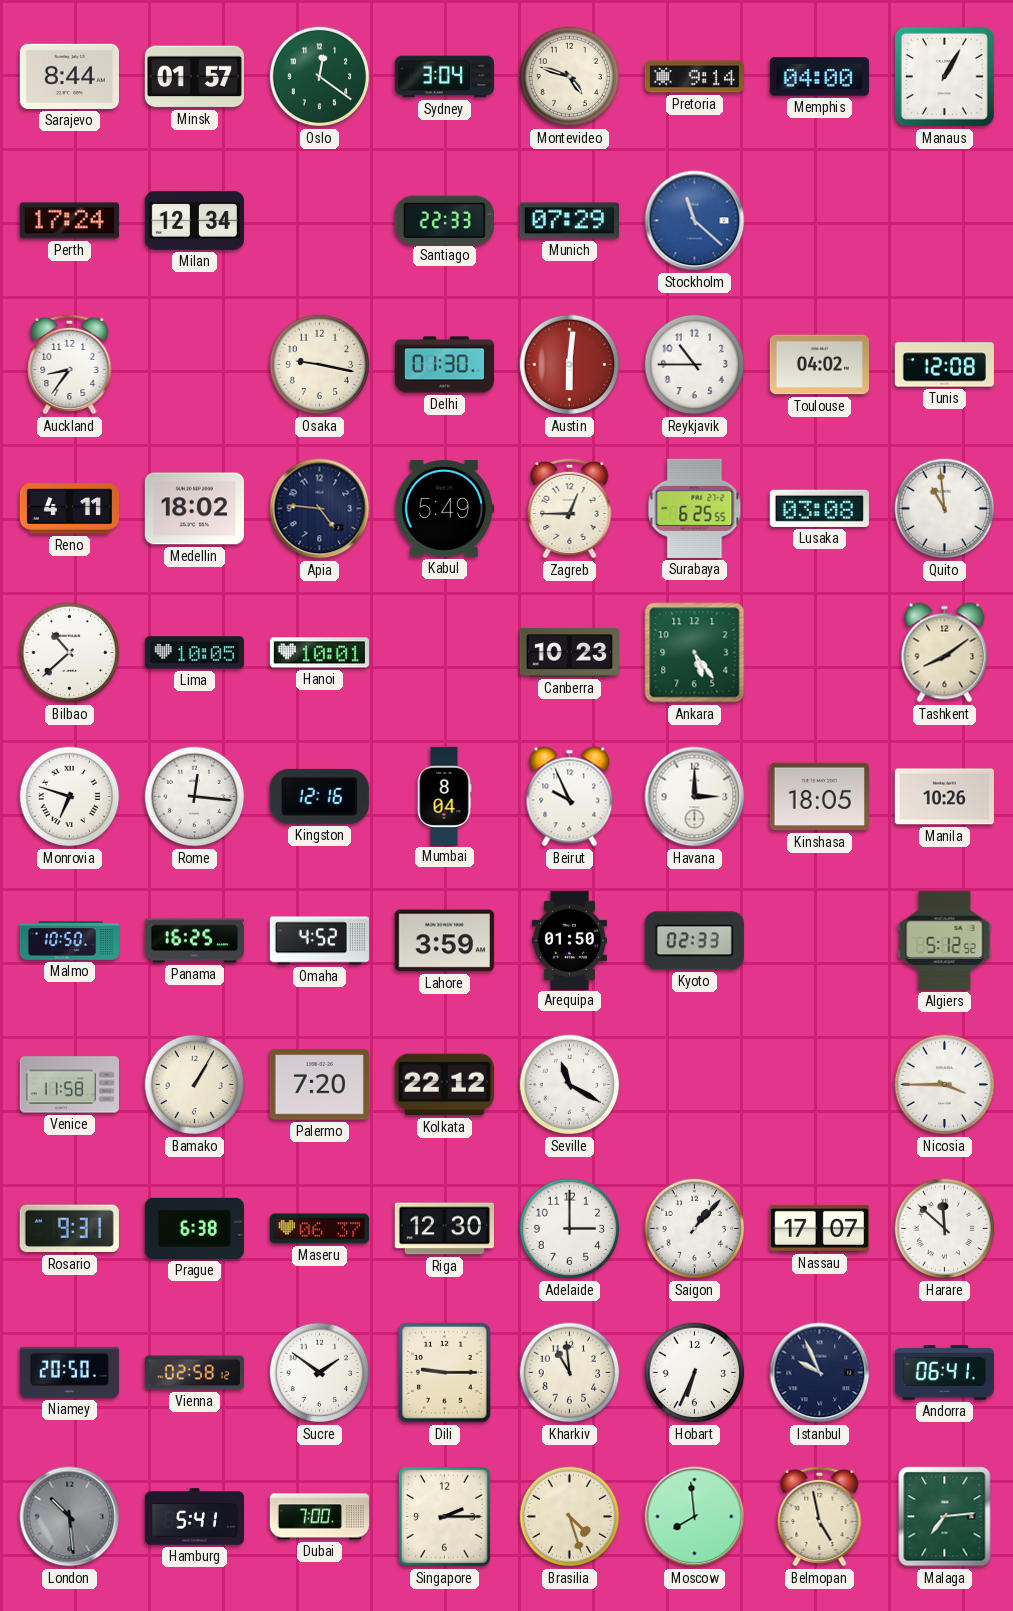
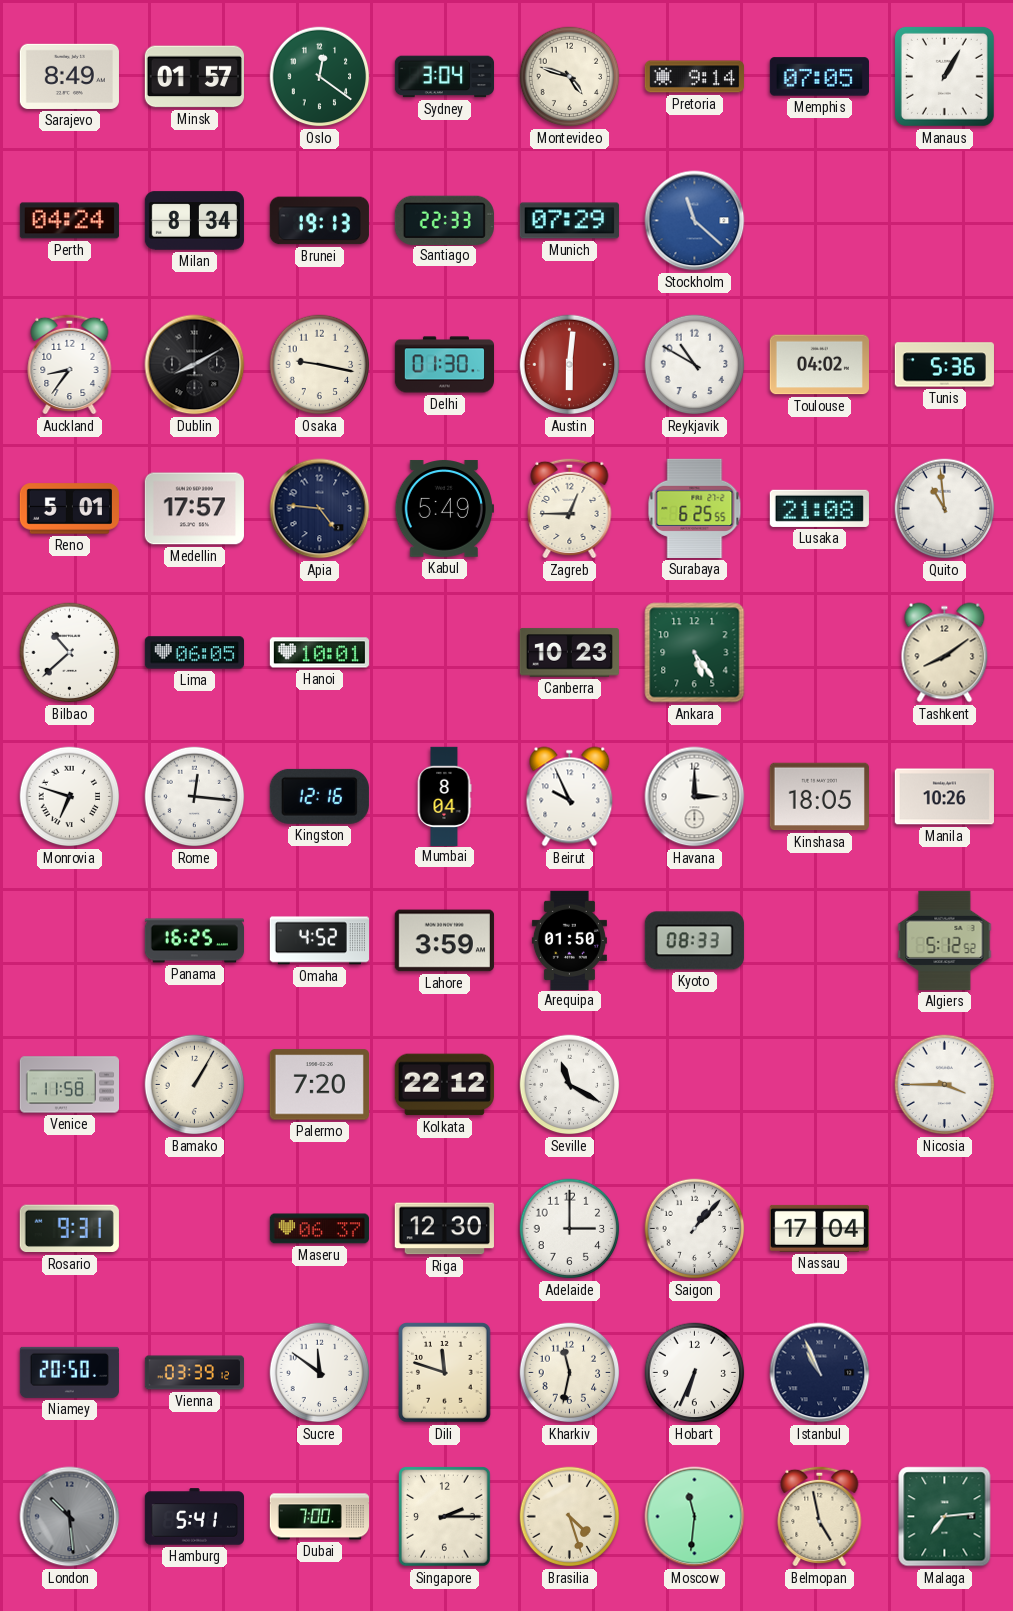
Sarajevo: 8:44 -> 8:49 (69, 76)
Memphis: 04:00 -> 07:05 (819, 77)
Perth: 17:24 -> 04:24 (69, 221)
Milan: 12:34 -> 8:34 (194, 221)
Brunei: none -> 19:13 (319, 221)
Dublin: none -> 8:10 (195, 365)
Reykjavik: 10:45 -> 10:50 (695, 365)
Tunis: 12:08 -> 5:36 (944, 365)
Reno: 4:11 -> 5:01 (69, 509)
Medellin: 18:02 -> 17:57 (194, 509)
Lusaka: 03:08 -> 21:08 (819, 508)
Lima: 10:05 -> 06:05 (194, 653)
Malmo: 10:50 -> none (69, 941)
Kyoto: 02:33 -> 08:33 (694, 941)
Prague: 6:38 -> none (194, 1228)
Nassau: 17:07 -> 17:04 (819, 1228)
Harare: 11:52 -> none (945, 1229)
Vienna: 02:58 -> 03:39 (194, 1373)
Sucre: 1:51 -> 11:51 (320, 1373)
Dili: 9:15 -> 11:48 (445, 1373)
Kharkiv: 10:59 -> 11:32 (570, 1373)
Istanbul: 9:56 -> 10:56 (820, 1373)
Andorra: 06:41 -> none (944, 1373)
Moscow: 7:59 -> 11:31 (695, 1517)
